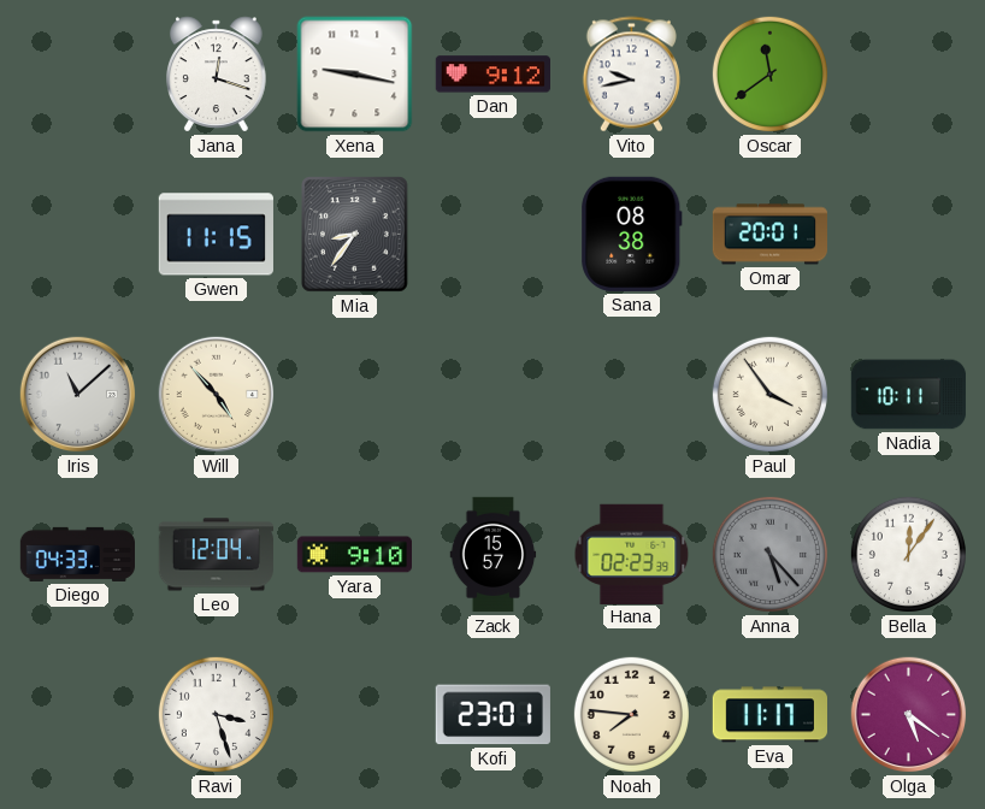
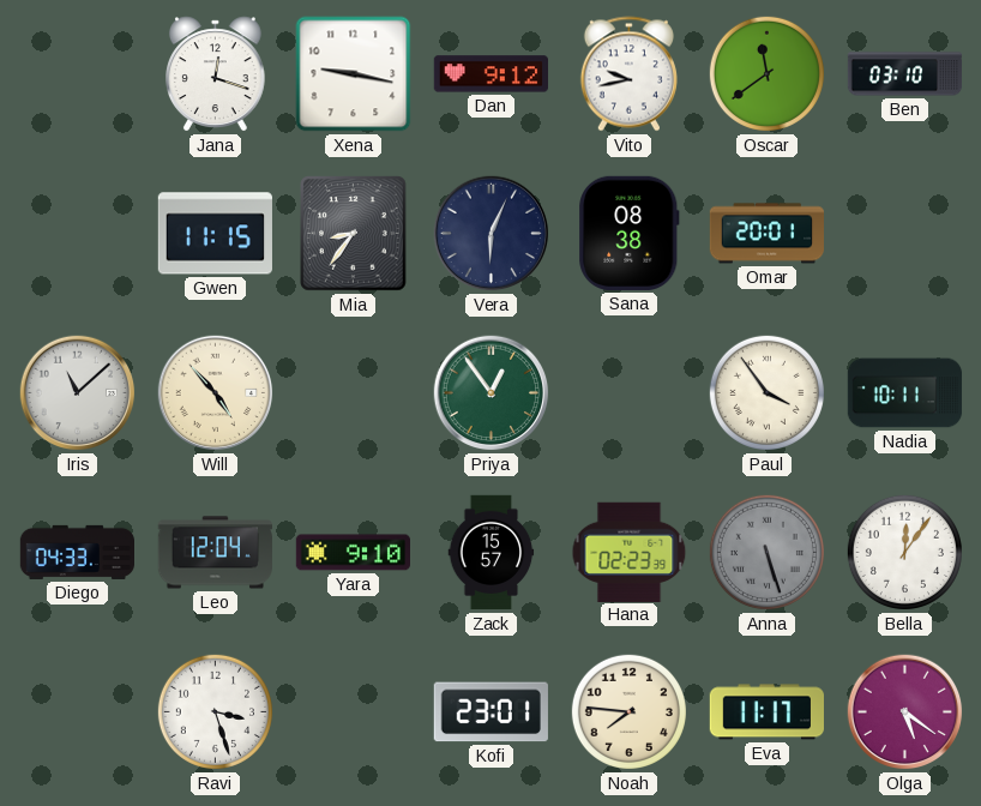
Ben: none -> 03:10 (905, 74)
Vera: none -> 6:04 (492, 234)
Priya: none -> 12:54 (492, 393)
Anna: 5:23 -> 5:27 (766, 552)
